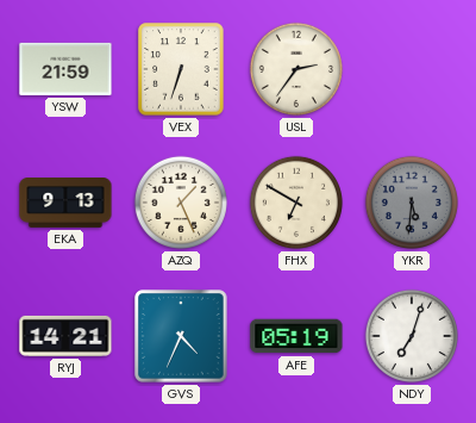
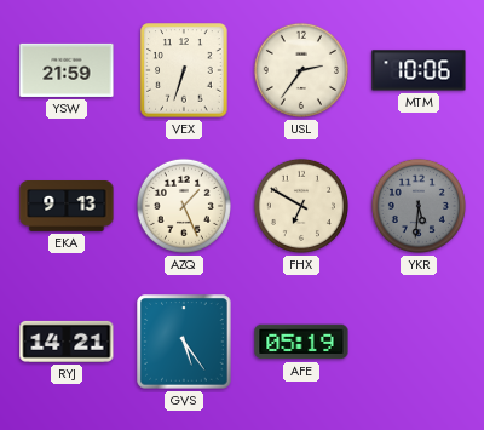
MTM: none -> 10:06 (419, 70)
GVS: 4:34 -> 5:24 (184, 342)
NDY: 7:03 -> none (412, 336)
